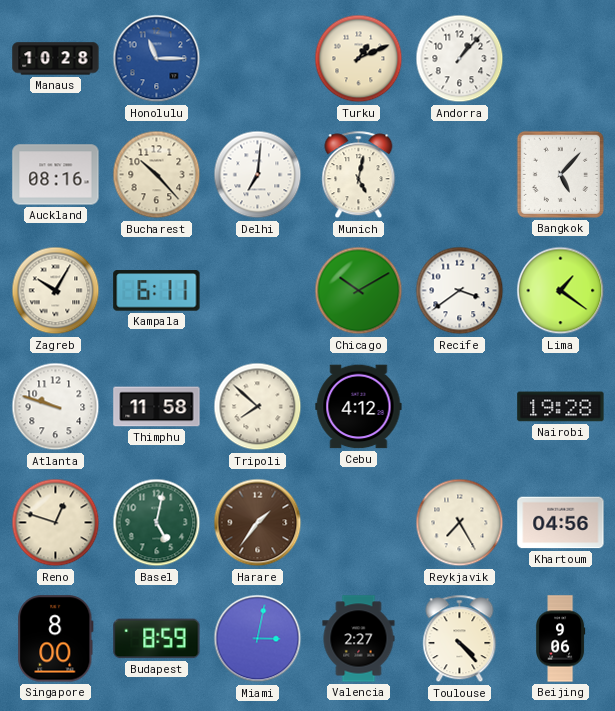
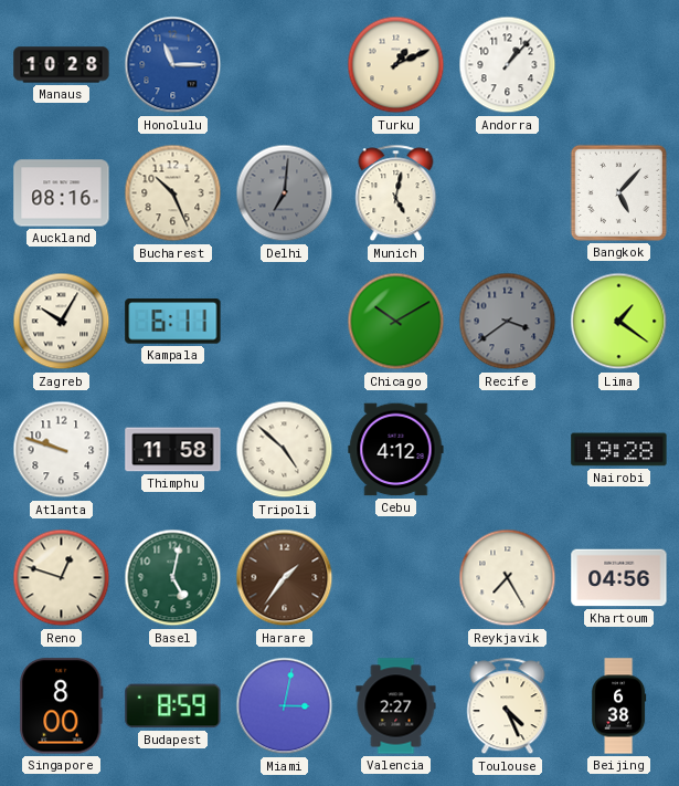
Bucharest: 10:23 -> 10:26 (173, 193)
Delhi dial: white -> grey (285, 193)
Recife dial: white -> grey (508, 322)
Tripoli: 7:52 -> 4:52 (285, 450)
Toulouse: 4:23 -> 4:26 (508, 706)
Beijing: 9:06 -> 6:38 (619, 706)
